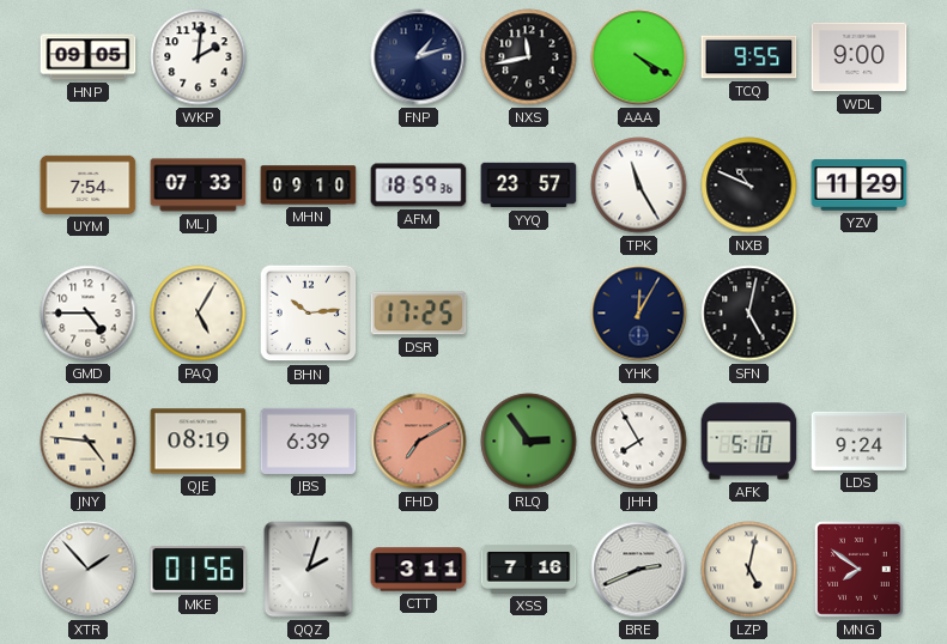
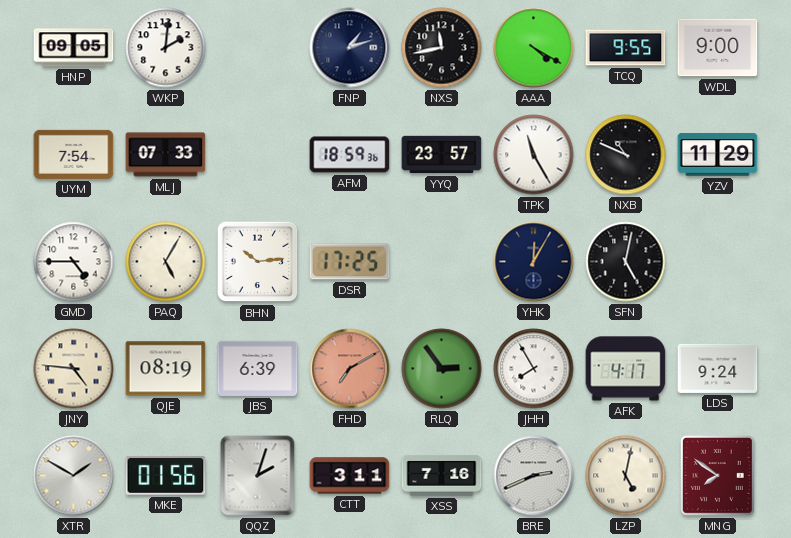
MHN: 09:10 -> none (309, 186)
AFK: 5:10 -> 4:17 (626, 369)
XTR: 1:53 -> 1:50 (74, 476)
